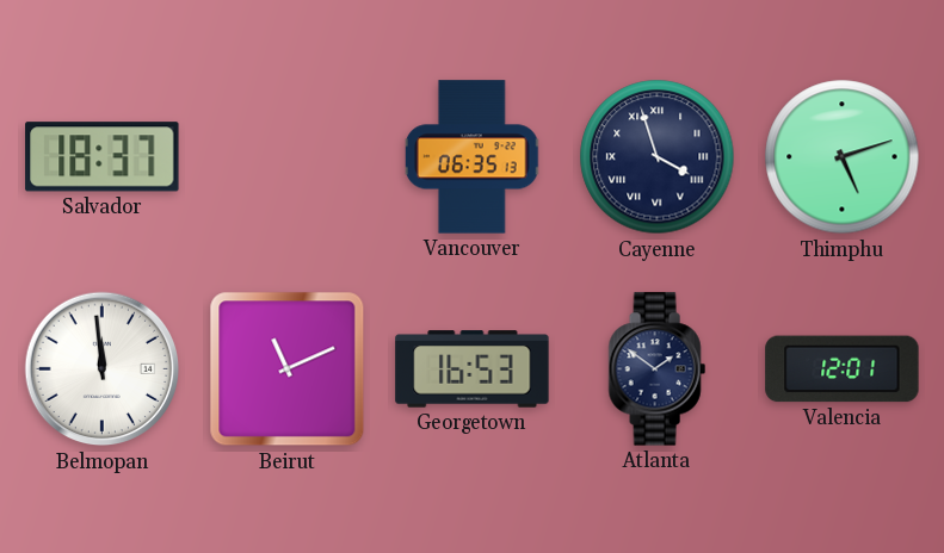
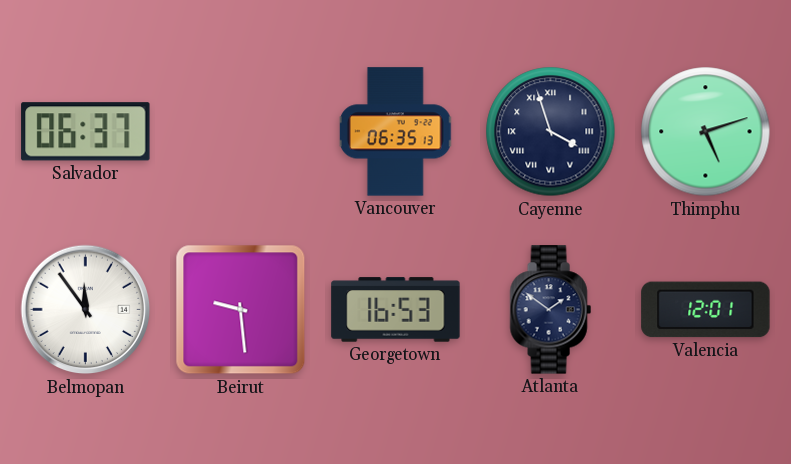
Salvador: 18:37 -> 06:37 (86, 132)
Belmopan: 11:59 -> 11:54 (86, 310)
Beirut: 11:11 -> 9:29 (241, 310)
